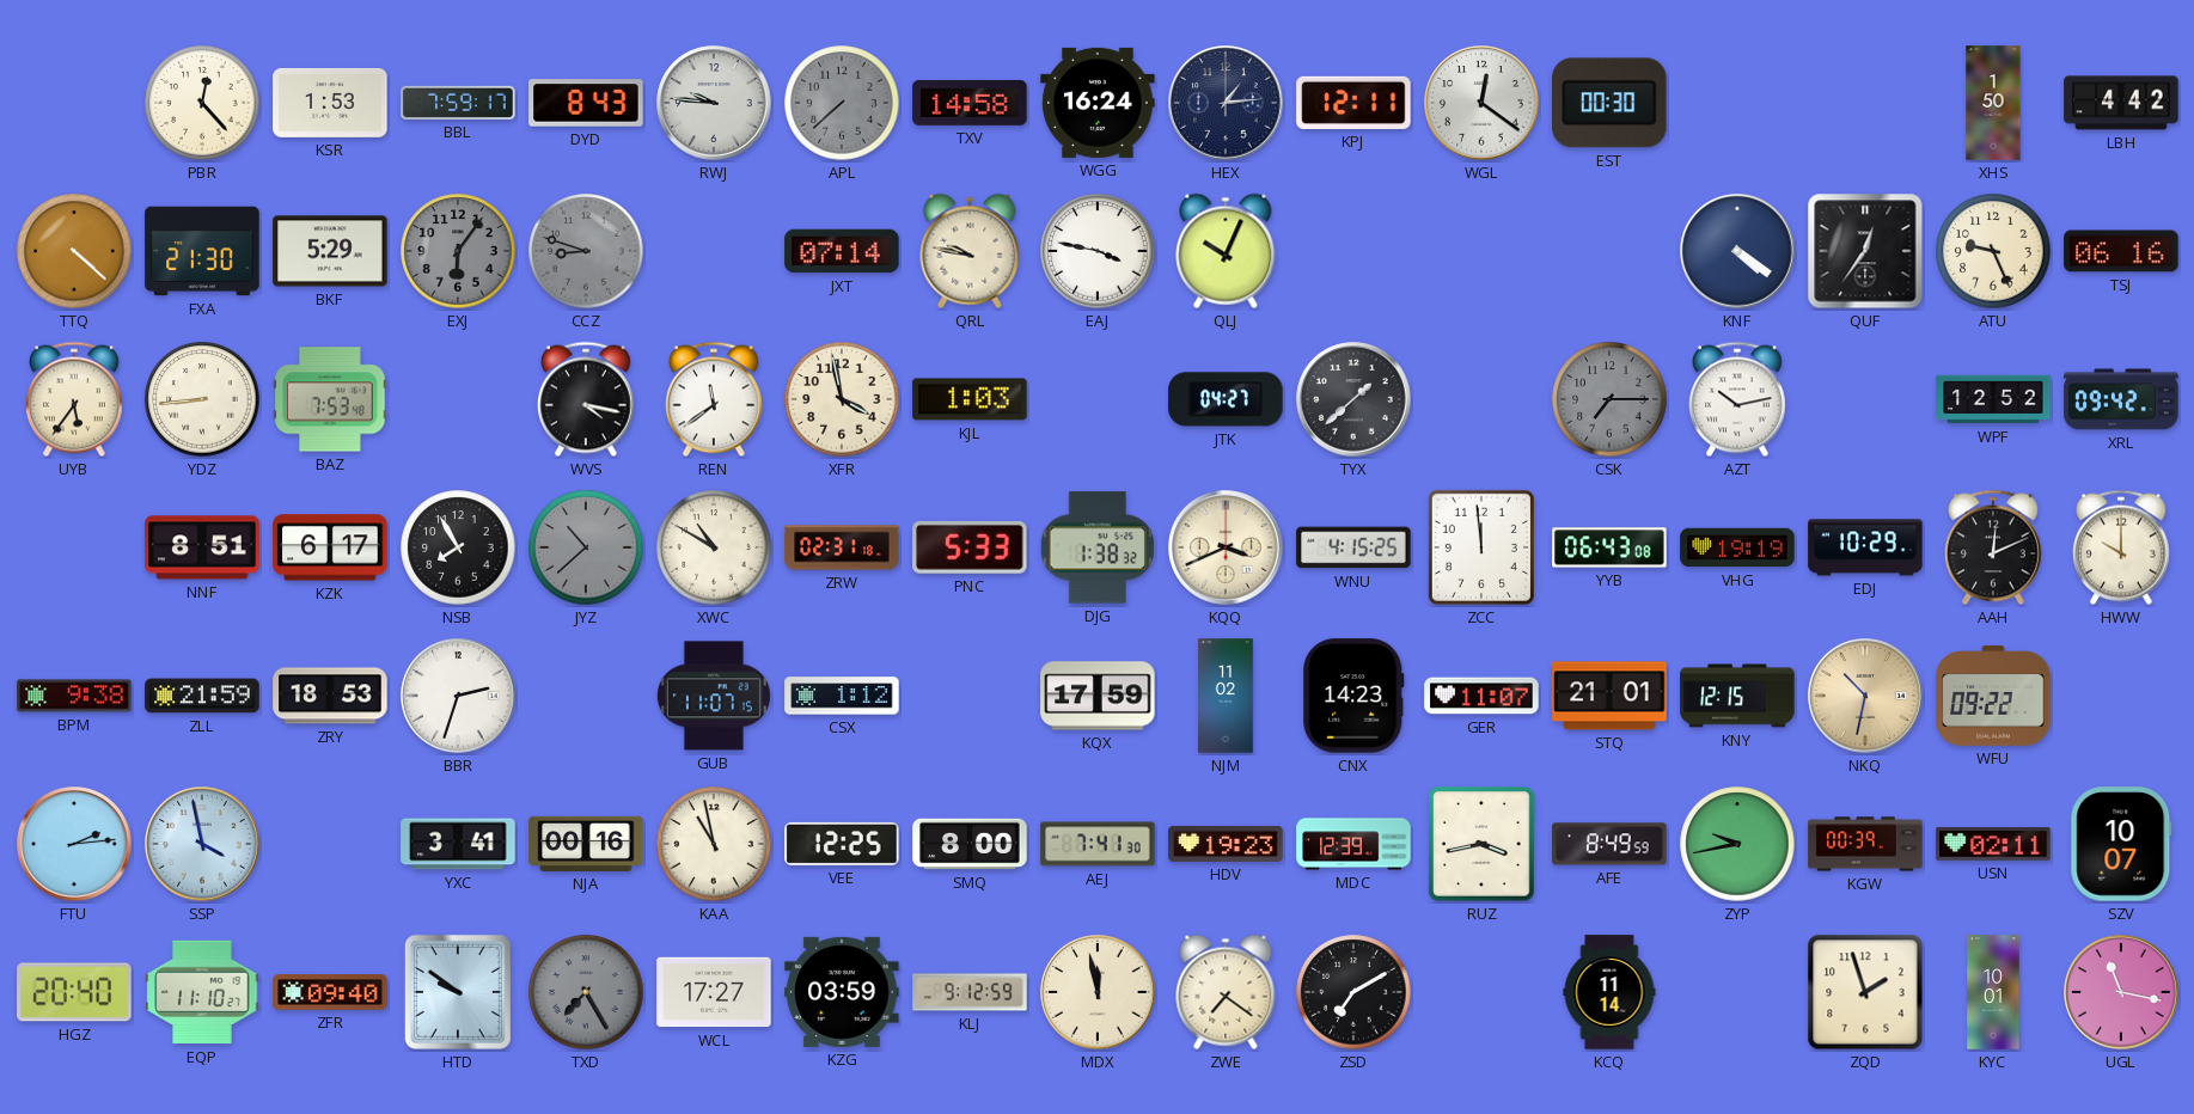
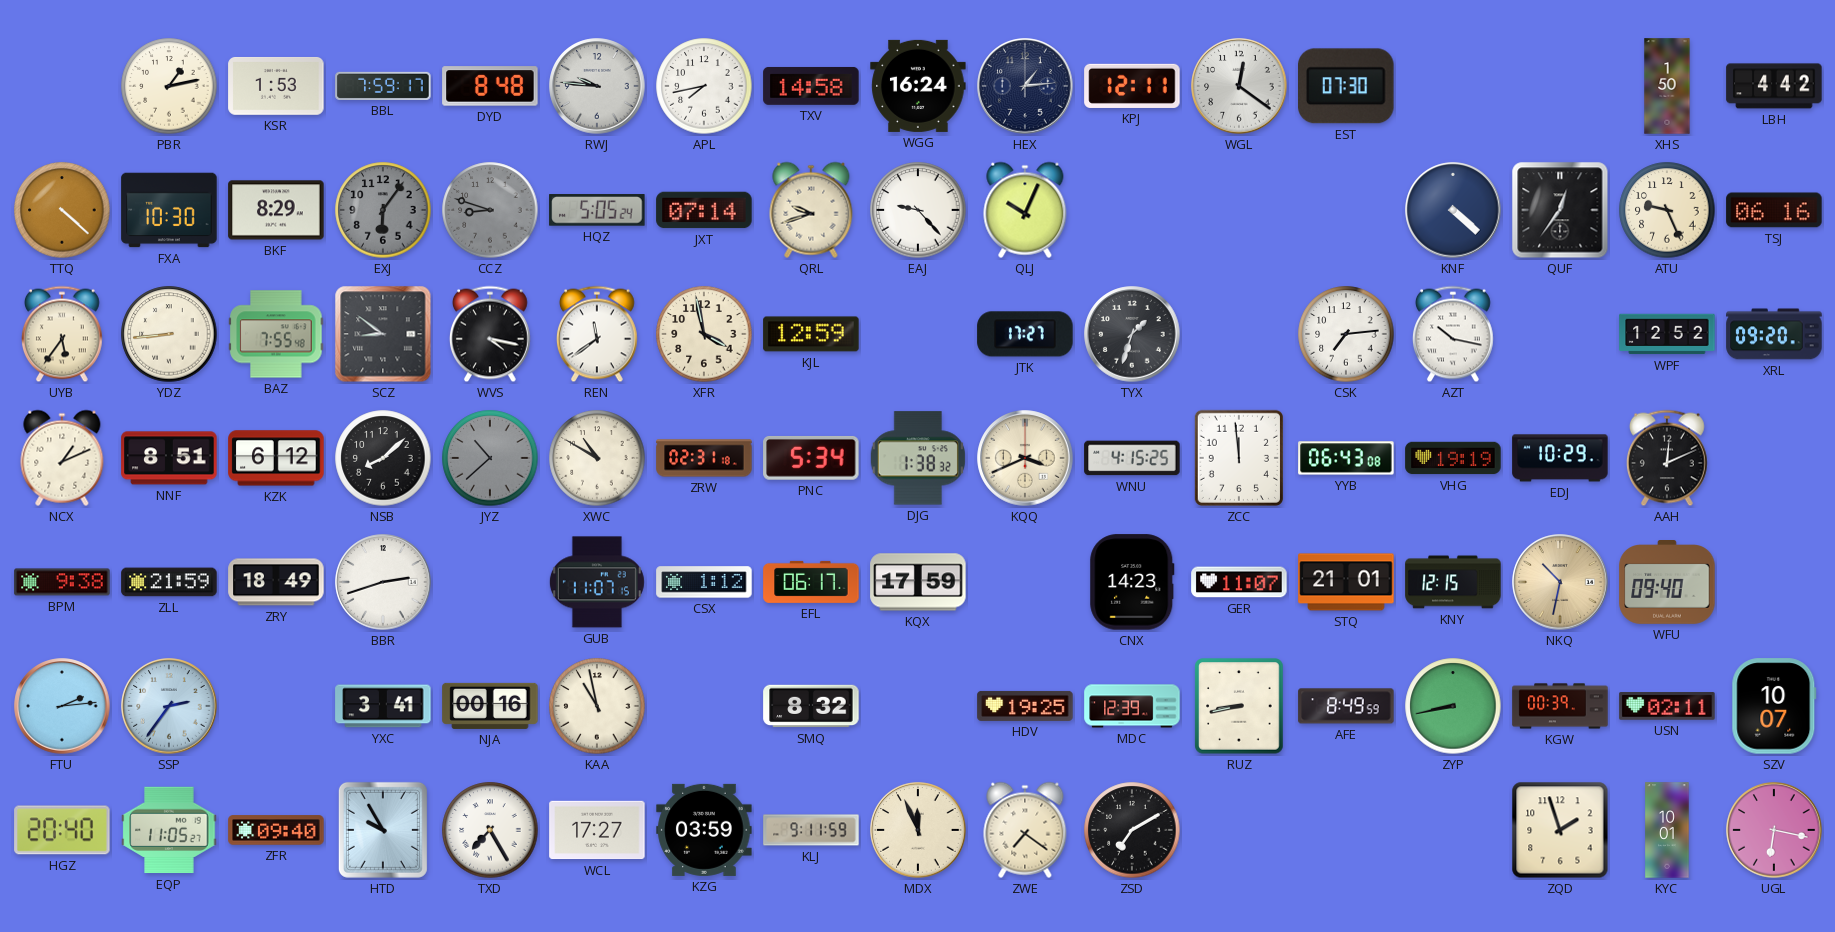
PBR: 12:23 -> 1:13 (169, 86)
DYD: 8:43 -> 8:48 (490, 86)
APL: 7:38 -> 7:43 (704, 86)
APL dial: grey -> white (704, 86)
EST: 00:30 -> 07:30 (1346, 86)
FXA: 21:30 -> 10:30 (169, 210)
BKF: 5:29 -> 8:29 (276, 210)
HQZ: none -> 5:05 (597, 210)
QRL: 9:47 -> 9:42 (811, 210)
EAJ: 3:47 -> 9:23 (918, 210)
KNF: 4:21 -> 4:22 (1453, 210)
BAZ: 7:53 -> 7:55 (276, 334)
SCZ: none -> 8:51 (383, 334)
KJL: 1:03 -> 12:59 (811, 334)
JTK: 04:27 -> 17:27 (1025, 334)
TYX: 1:38 -> 1:33 (1132, 334)
CSK: 7:15 -> 7:14 (1346, 334)
CSK dial: grey -> white (1346, 334)
AZT: 10:13 -> 10:17 (1453, 334)
XRL: 09:42 -> 09:20 (1774, 334)
NCX: none -> 1:11 (62, 458)
KZK: 6:17 -> 6:12 (276, 458)
NSB: 7:55 -> 8:08 (383, 458)
PNC: 5:33 -> 5:34 (811, 458)
HWW: 10:00 -> none (2121, 547)
ZRY: 18:53 -> 18:49 (276, 582)
BBR: 2:33 -> 2:42 (383, 582)
EFL: none -> 06:17 (811, 582)
NJM: 11:02 -> none (1226, 696)
WFU: 09:22 -> 09:40 (1667, 583)
SSP: 3:58 -> 2:36 (169, 706)
VEE: 12:25 -> none (842, 844)
SMQ: 8:00 -> 8:32 (811, 706)
AEJ: 7:41 -> none (1098, 844)
HDV: 19:23 -> 19:25 (1025, 706)
RUZ: 3:43 -> 8:43 (1239, 706)
ZYP: 9:43 -> 8:43 (1453, 706)
EQP: 11:10 -> 11:05 (169, 830)
HTD: 9:51 -> 9:55 (383, 830)
TXD dial: grey -> white (490, 830)
KLJ: 9:12 -> 9:11 (811, 830)
MDX: 11:58 -> 11:56 (918, 830)
KCQ: 11:14 -> none (1609, 992)
UGL: 11:17 -> 6:17 (1774, 830)
